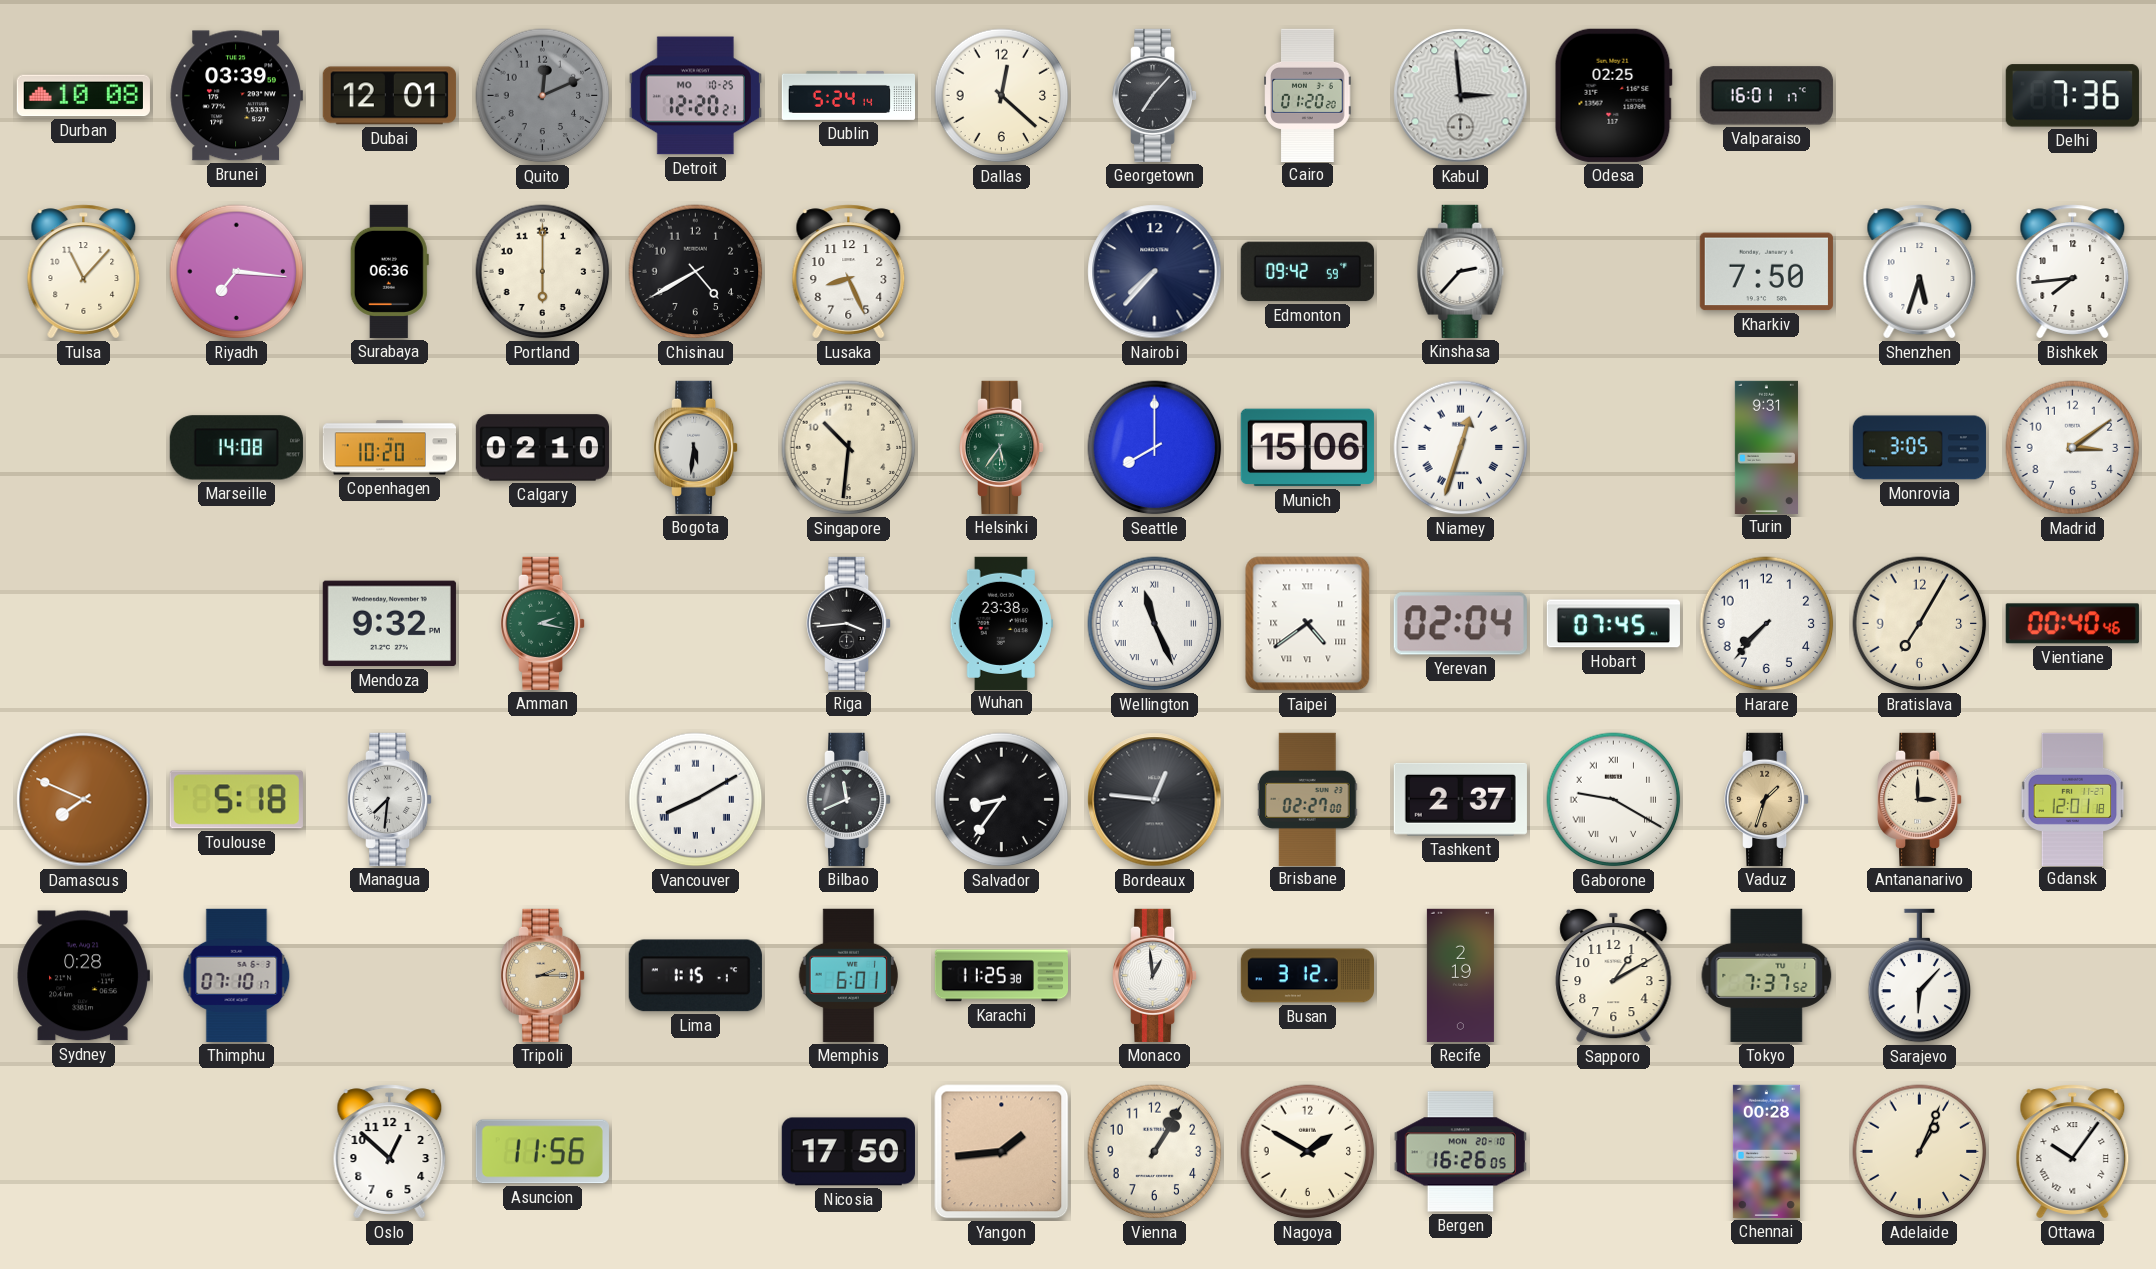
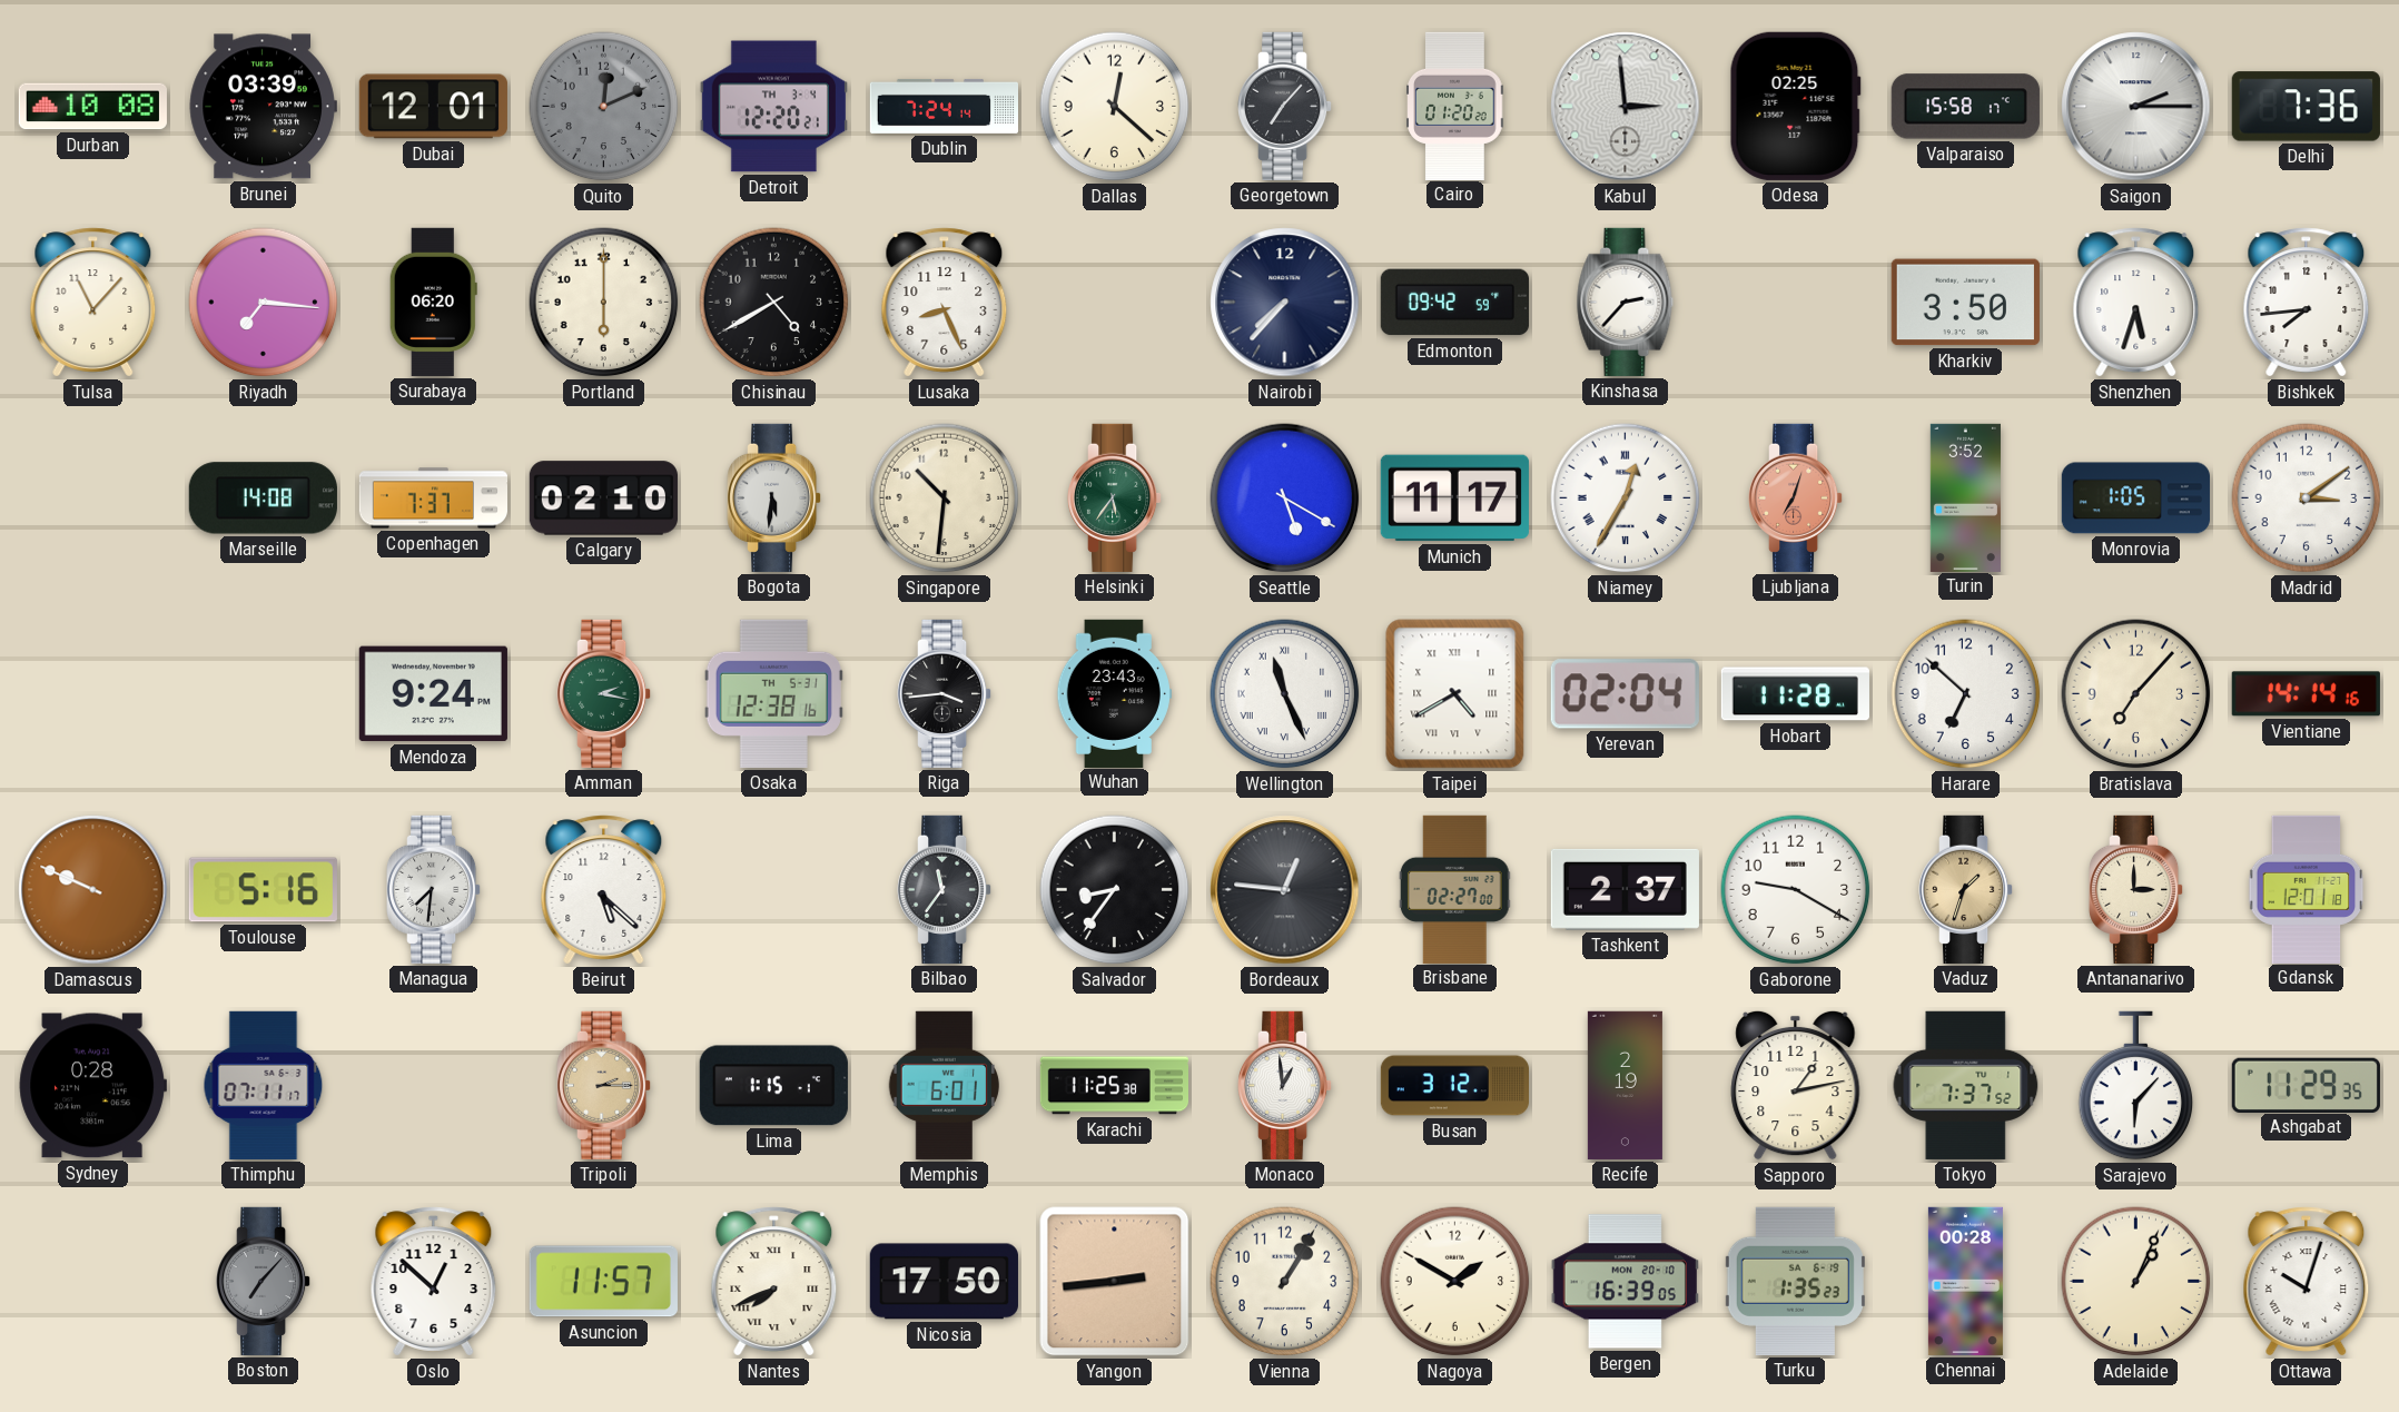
Detroit date: MO 10-25 -> TH 3-4 (773, 107)
Dublin: 5:24 -> 7:24 (944, 106)
Valparaiso: 16:01 -> 15:58 (1965, 107)
Saigon: none -> 2:15 (2136, 107)
Surabaya: 06:36 -> 06:20 (433, 302)
Kharkiv: 7:50 -> 3:50 (1965, 303)
Copenhagen: 10:20 -> 7:37 (433, 498)
Seattle: 8:00 -> 5:20 (1285, 498)
Munich: 15:06 -> 11:17 (1454, 498)
Niamey: 12:33 -> 12:35 (1626, 498)
Ljubljana: none -> 7:03 (1797, 497)
Turin: 9:31 -> 3:52 (1965, 497)
Monrovia: 3:05 -> 1:05 (2135, 498)
Mendoza: 9:32 -> 9:24 (433, 694)
Osaka: none -> 12:38 (773, 693)
Wuhan: 23:38 -> 23:43 (1114, 693)
Taipei: 4:39 -> 4:40 (1455, 694)
Hobart: 07:45 -> 11:28 (1795, 694)
Harare: 7:37 -> 6:52 (1966, 694)
Bratislava: 7:05 -> 7:07 (2136, 694)
Vientiane: 00:40 -> 14:14 (2306, 694)
Damascus: 7:49 -> 9:49 (93, 890)
Toulouse: 5:18 -> 5:16 (263, 890)
Beirut: none -> 5:22 (604, 890)
Vancouver: 8:10 -> none (696, 800)
Bilbao: 11:41 -> 11:36 (946, 889)
Gaborone numerals: Roman -> Arabic (1796, 890)
Thimphu: 07:10 -> 07:11 (264, 1085)
Sapporo: 1:10 -> 1:13 (1796, 1085)
Ashgabat: none -> 11:29 (2306, 1085)
Boston: none -> 7:07 (265, 1281)
Asuncion: 11:56 -> 11:57 (603, 1282)
Nantes: none -> 7:41 (774, 1282)
Yangon: 1:44 -> 2:44 (1115, 1282)
Bergen: 16:26 -> 16:39 (1625, 1282)
Turku: none -> 1:35 (1795, 1281)
Ottawa: 10:06 -> 10:03 (2307, 1282)
